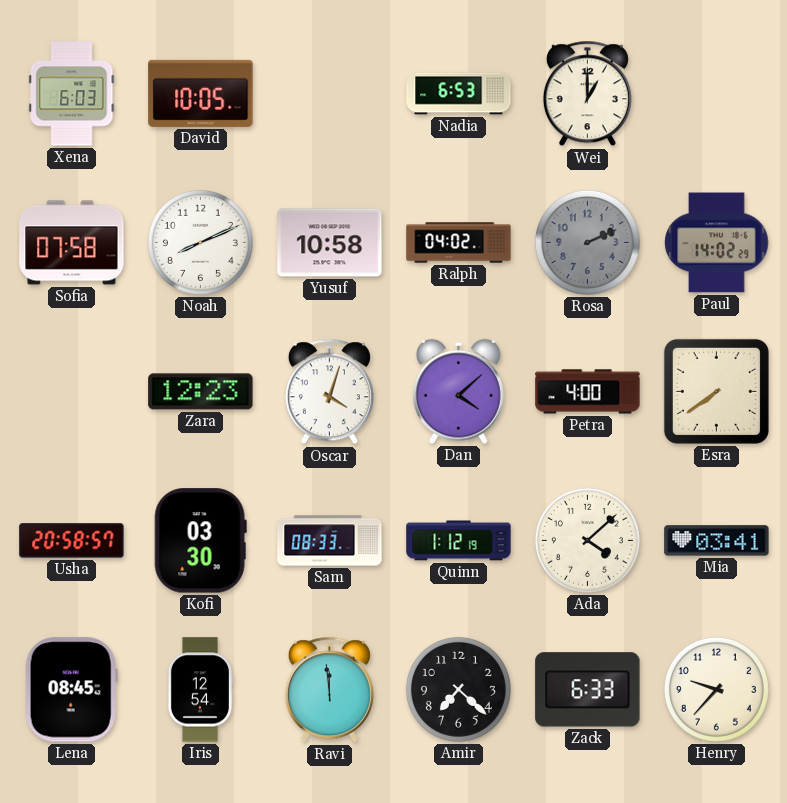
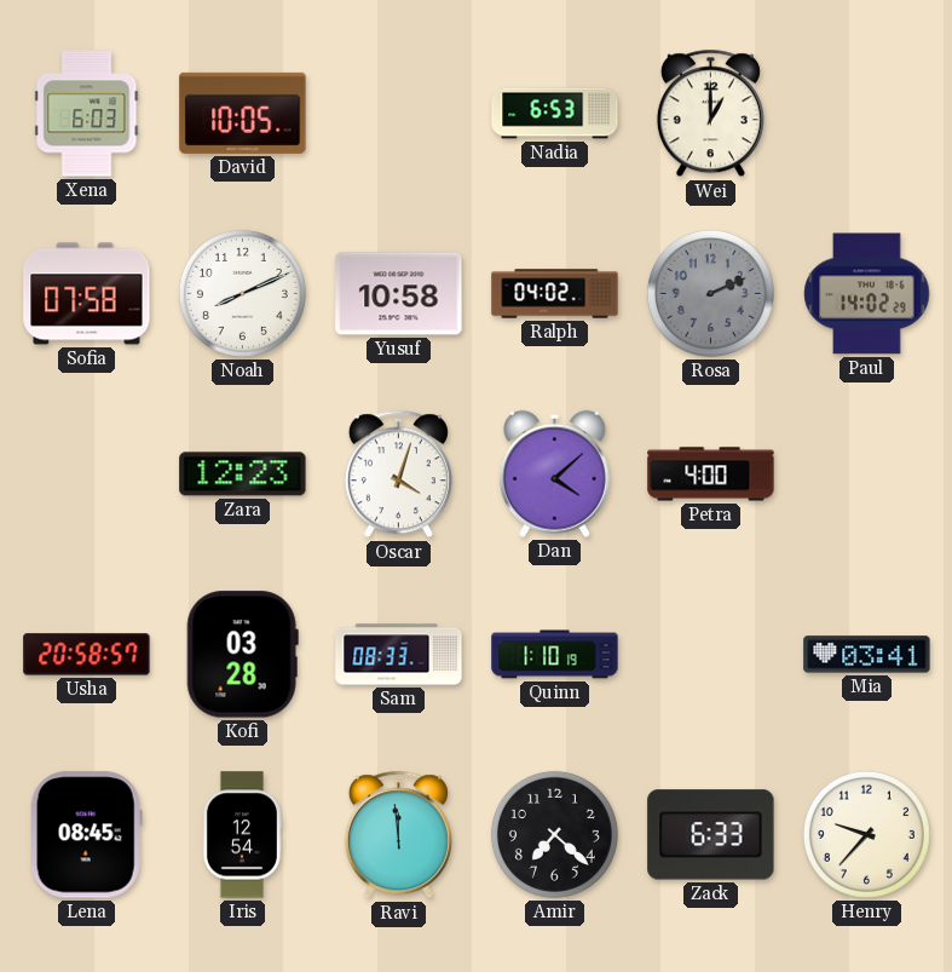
Esra: 7:39 -> none (716, 391)
Kofi: 03:30 -> 03:28 (242, 655)
Quinn: 1:12 -> 1:10 (555, 655)
Ada: 4:08 -> none (587, 540)
